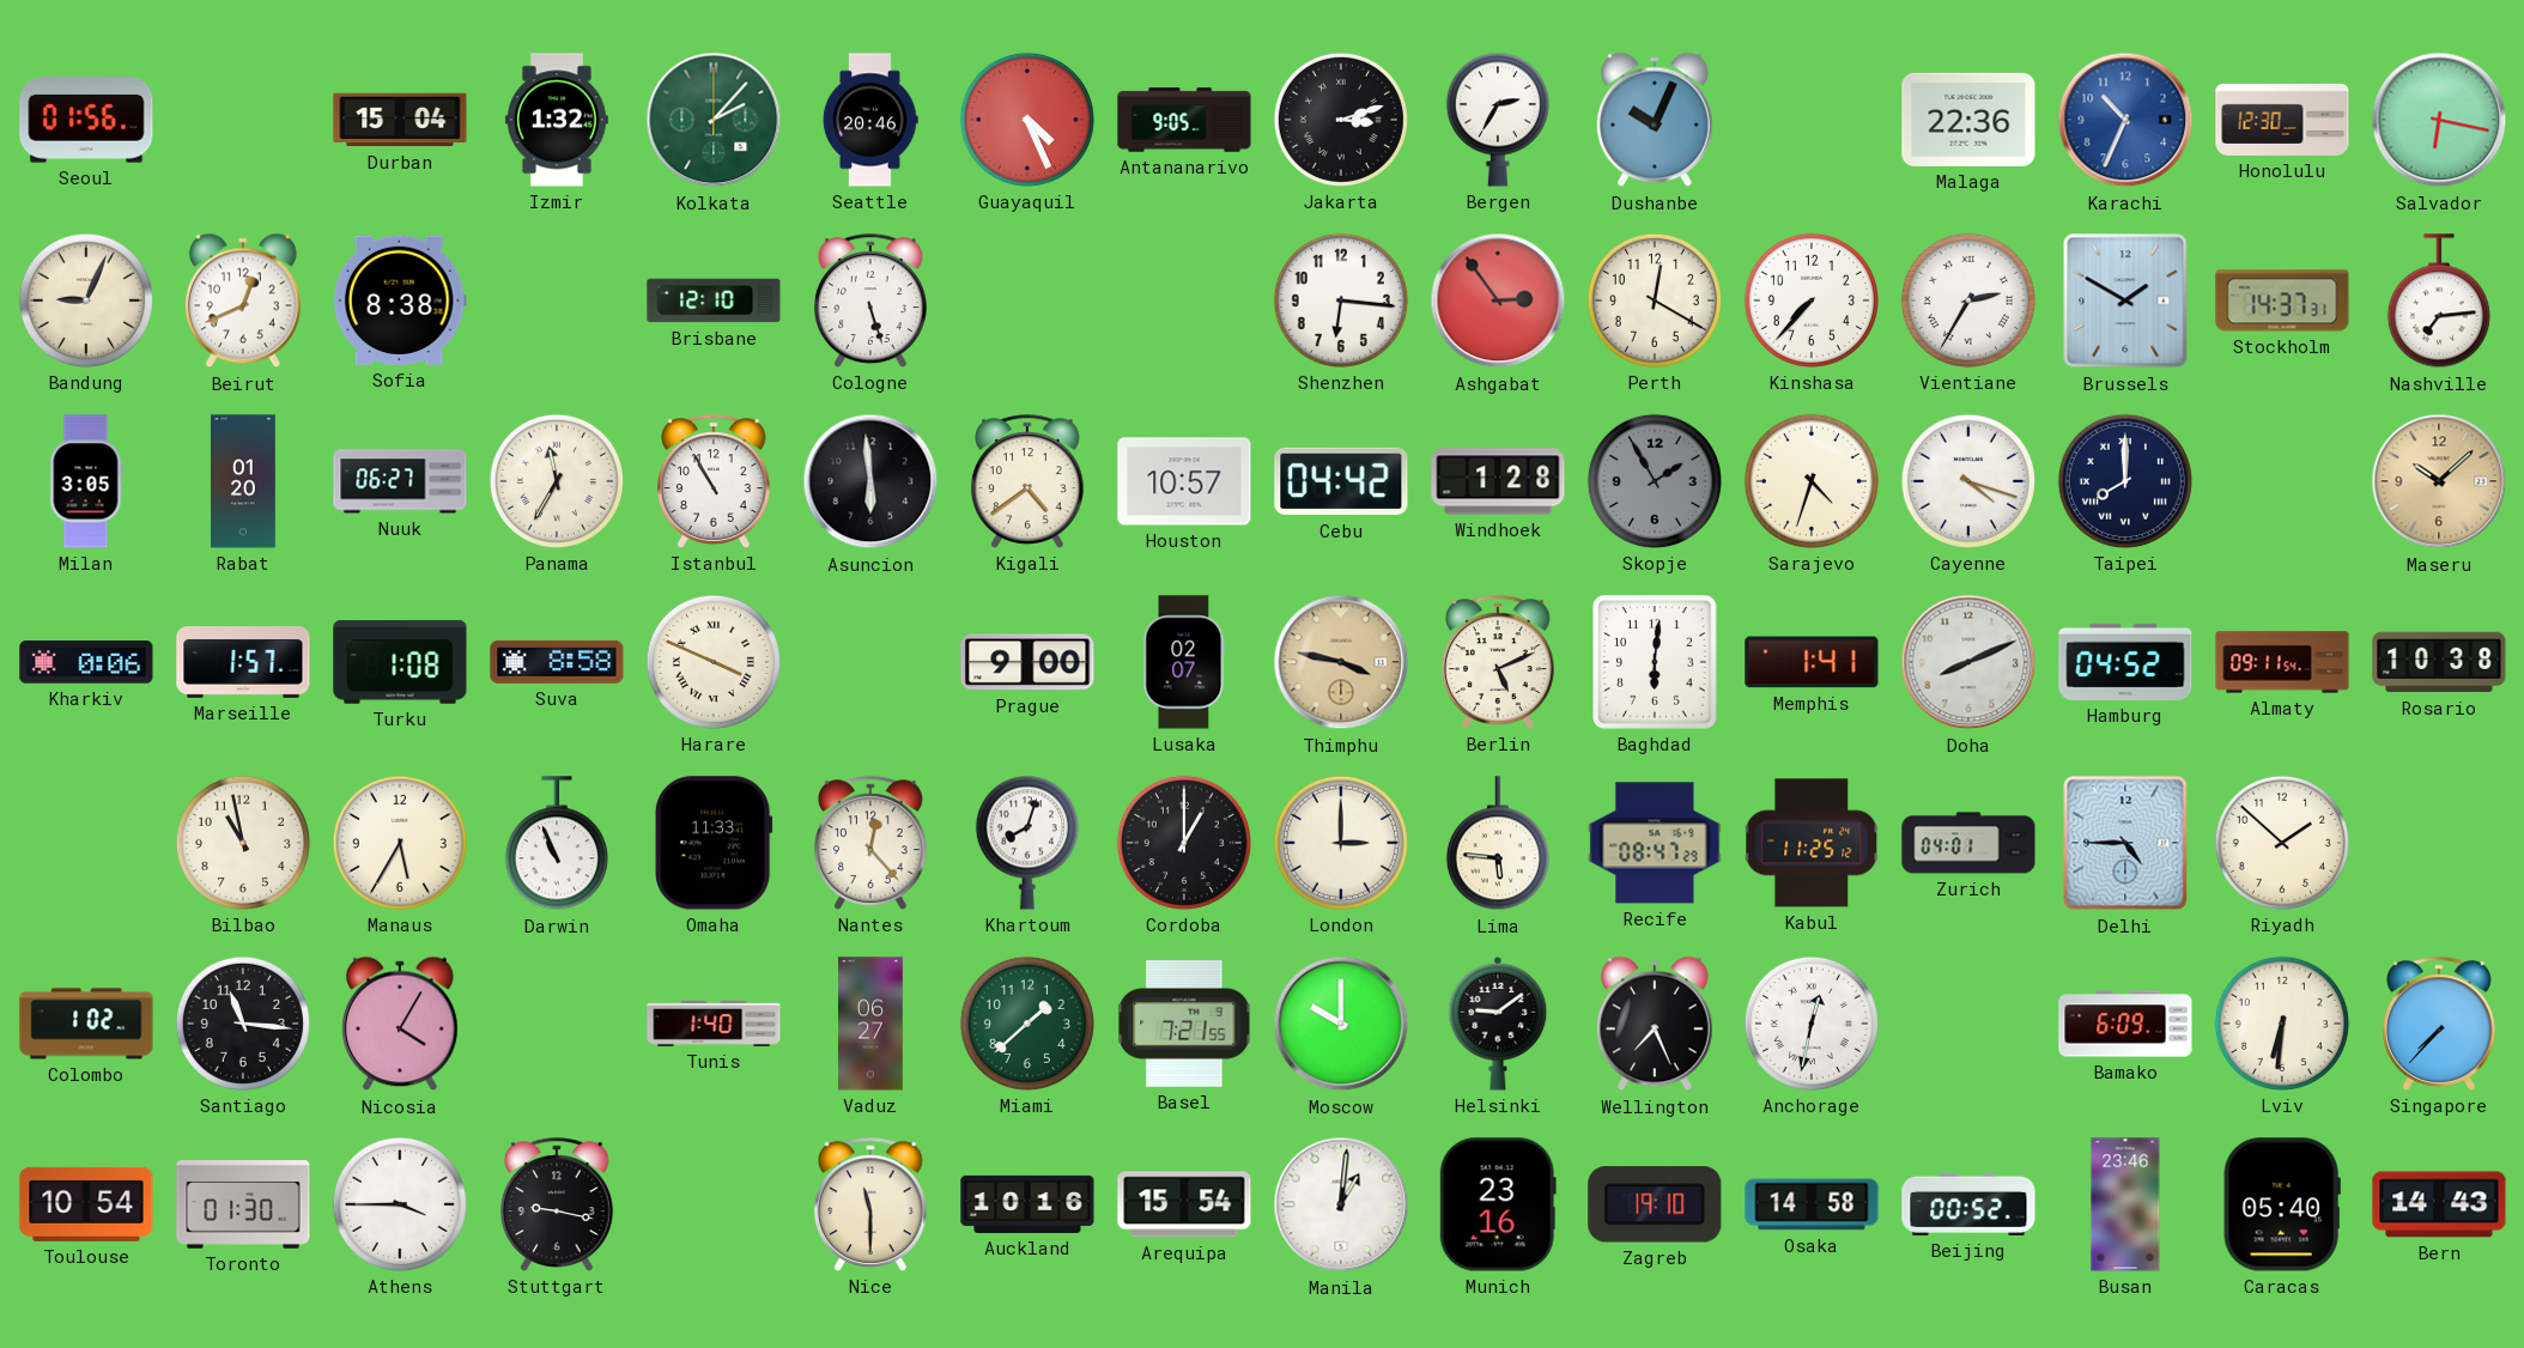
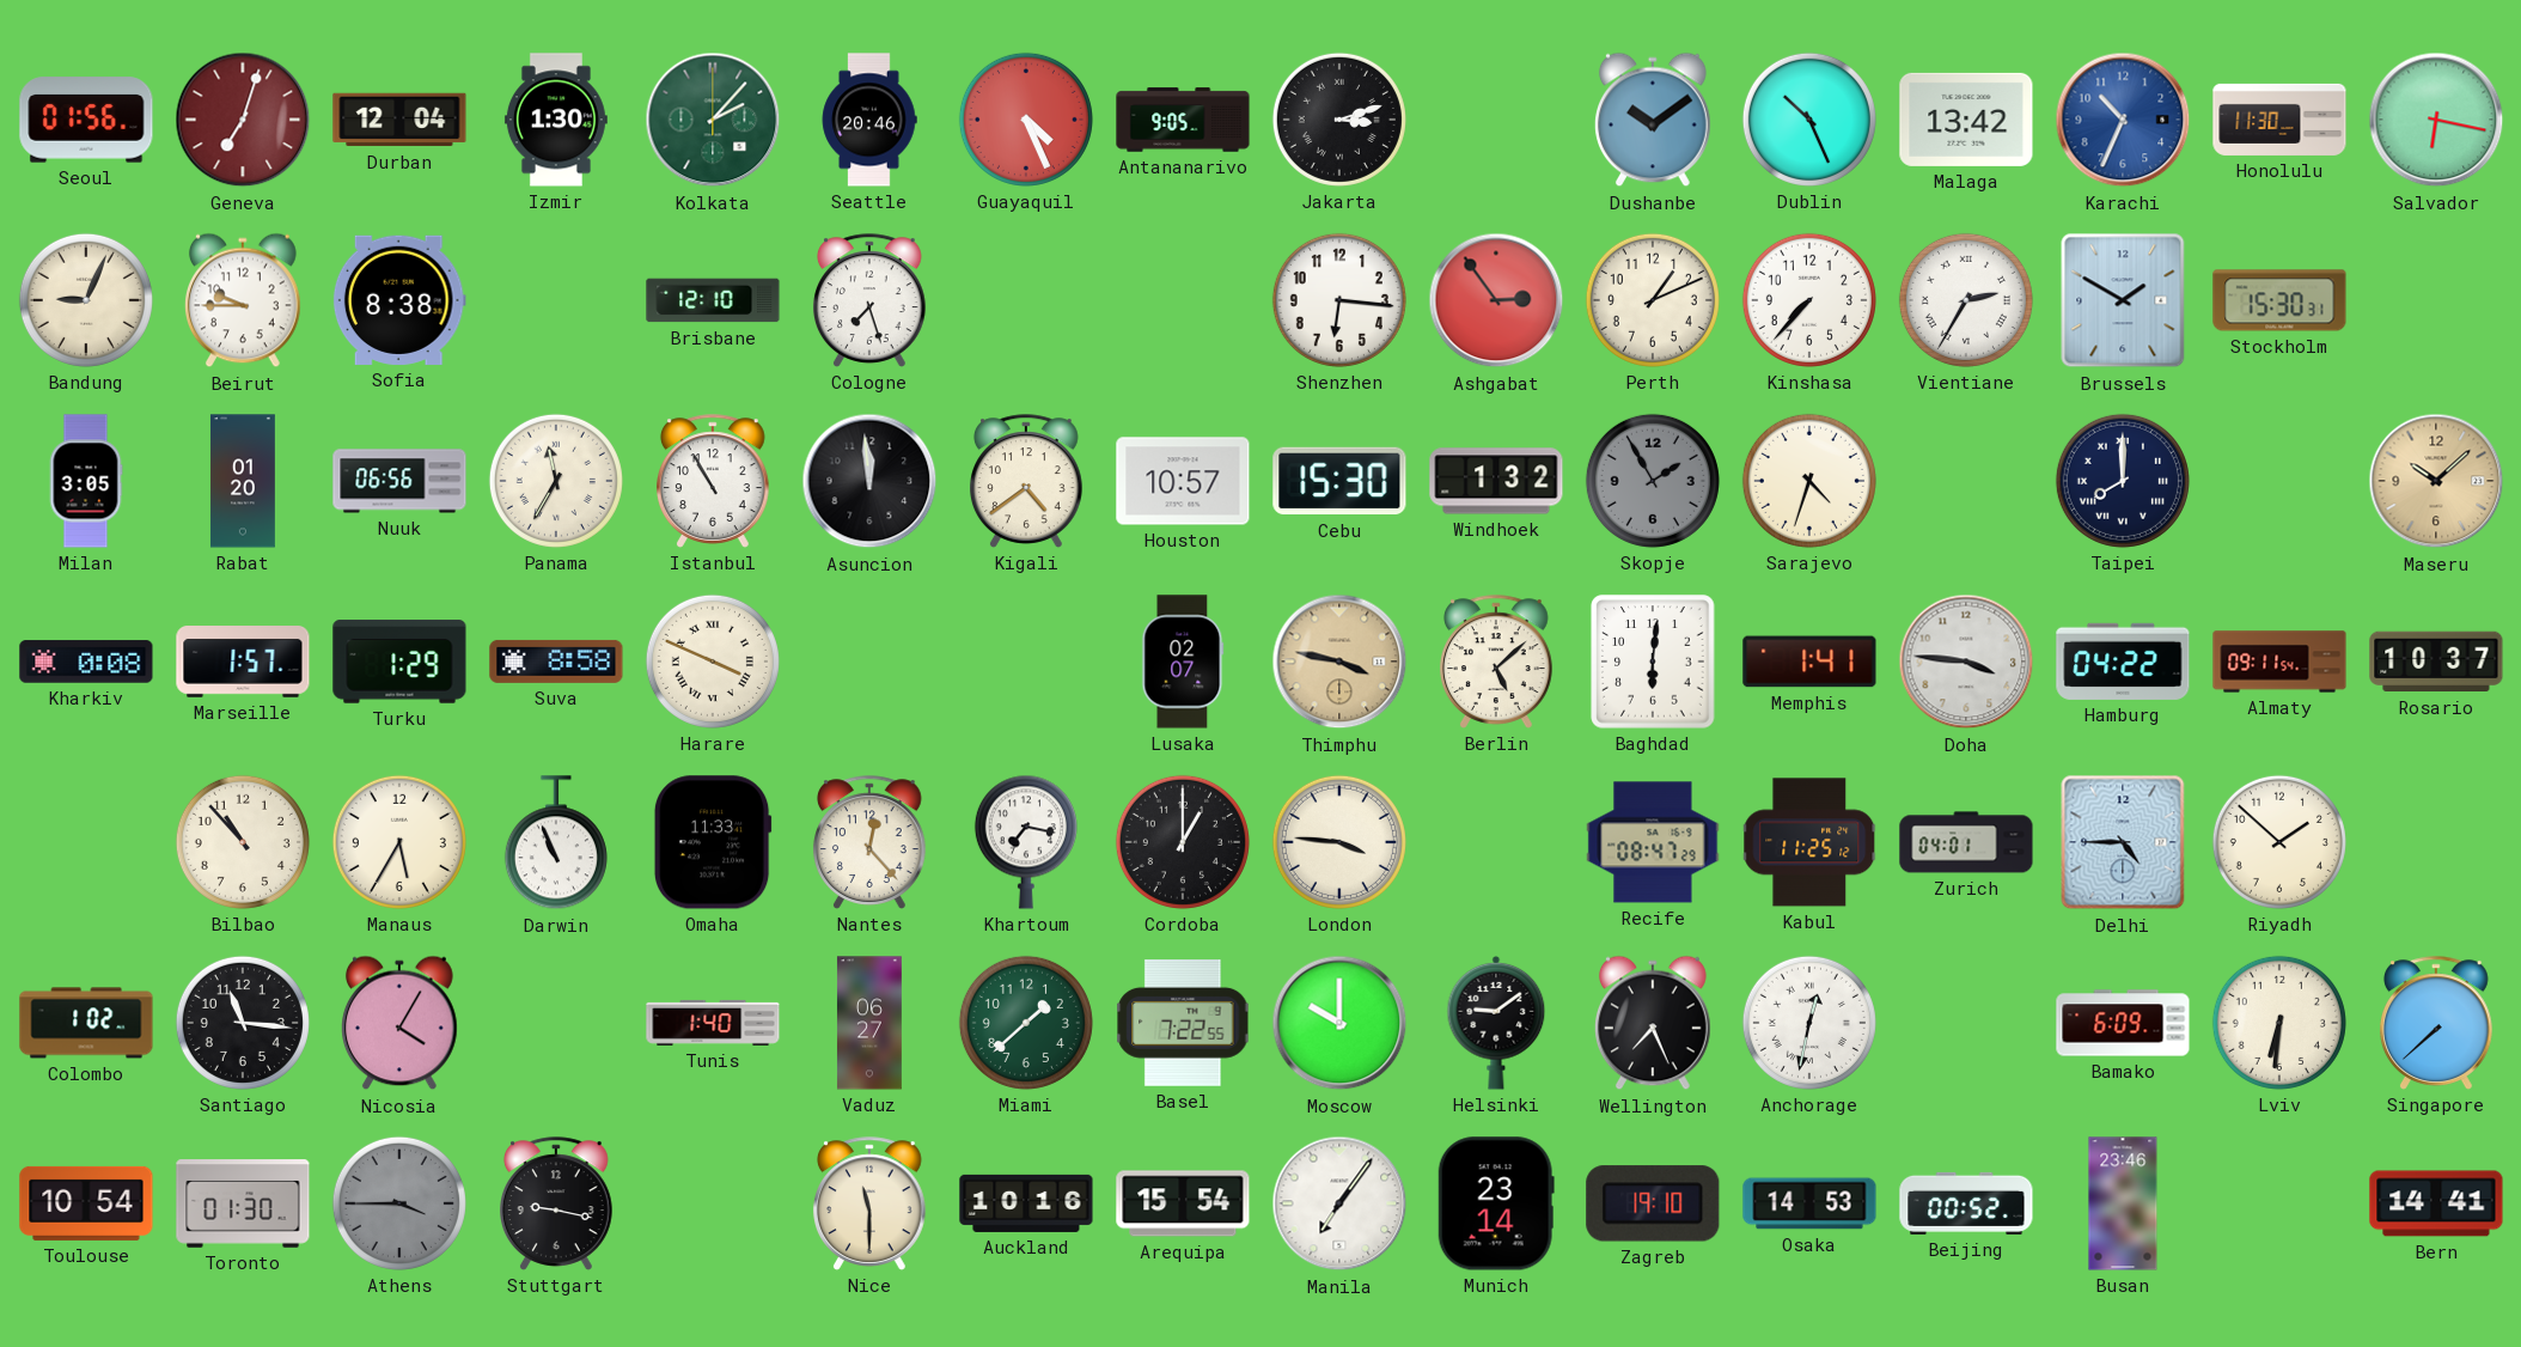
Geneva: none -> 7:03 (243, 120)
Durban: 15:04 -> 12:04 (399, 120)
Izmir: 1:32 -> 1:30 (556, 120)
Bergen: 2:35 -> none (1498, 120)
Dushanbe: 10:04 -> 10:09 (1654, 120)
Dublin: none -> 10:26 (1809, 120)
Malaga: 22:36 -> 13:42 (1966, 120)
Honolulu: 12:30 -> 11:30 (2279, 120)
Beirut: 12:41 -> 9:45 (244, 300)
Cologne: 5:27 -> 7:27 (871, 300)
Perth: 12:20 -> 1:11 (1653, 300)
Stockholm: 14:37 -> 15:30 (2279, 300)
Nashville: 7:14 -> none (2439, 302)
Nuuk: 06:27 -> 06:56 (399, 481)
Asuncion: 5:59 -> 11:59 (869, 481)
Cebu: 04:42 -> 15:30 (1339, 481)
Windhoek: 1:28 -> 1:32 (1496, 481)
Cayenne: 4:18 -> none (1968, 481)
Kharkiv: 0:06 -> 0:08 (86, 662)
Turku: 1:08 -> 1:29 (399, 662)
Prague: 9:00 -> none (1027, 662)
Berlin: 5:11 -> 5:08 (1497, 662)
Doha: 8:11 -> 3:46 (1966, 662)
Hamburg: 04:52 -> 04:22 (2123, 662)
Rosario: 10:38 -> 10:37 (2436, 662)
Bilbao: 10:58 -> 10:53 (243, 842)
Khartoum: 8:03 -> 7:17 (1026, 842)
London: 3:00 -> 3:46 (1339, 842)
Lima: 5:46 -> none (1498, 844)
Basel: 7:21 -> 7:22 (1183, 1024)
Singapore: 7:37 -> 7:38 (2437, 1023)
Athens dial: white -> grey (399, 1203)
Manila: 1:01 -> 7:06 (1339, 1203)
Munich: 23:16 -> 23:14 (1496, 1203)
Osaka: 14:58 -> 14:53 (1809, 1203)
Caracas: 05:40 -> none (2282, 1204)
Bern: 14:43 -> 14:41 (2436, 1203)
